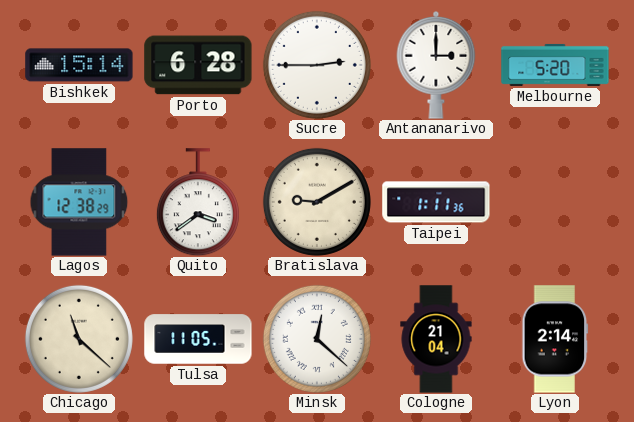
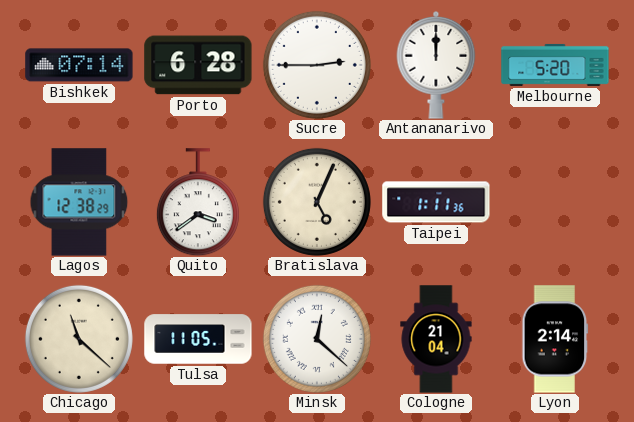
Bishkek: 15:14 -> 07:14 (79, 65)
Antananarivo: 3:00 -> 12:00 (436, 65)
Bratislava: 9:10 -> 5:04 (317, 202)
